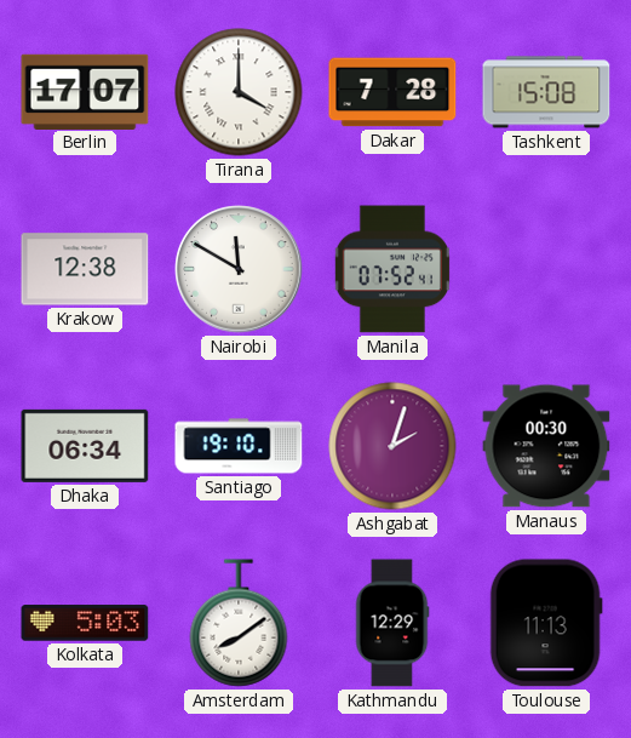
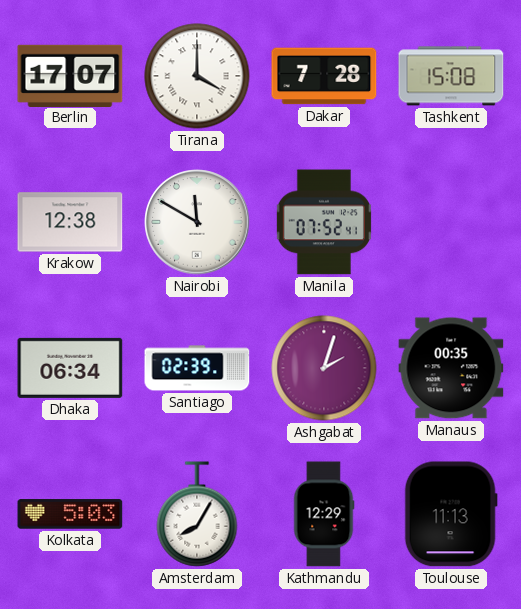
Santiago: 19:10 -> 02:39 (197, 368)
Manaus: 00:30 -> 00:35 (451, 368)
Amsterdam: 8:09 -> 8:05 (197, 514)
